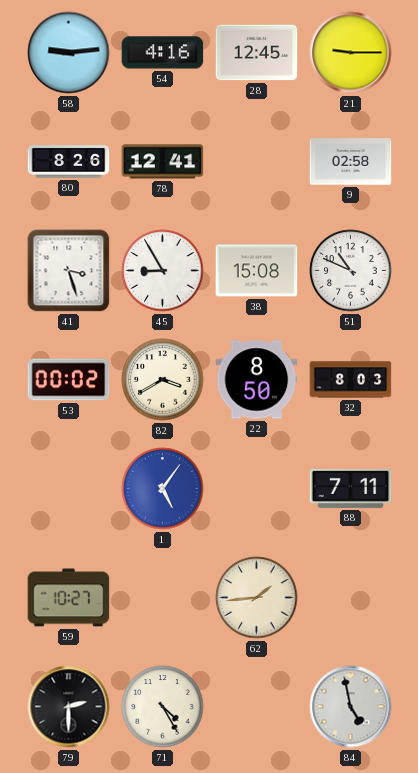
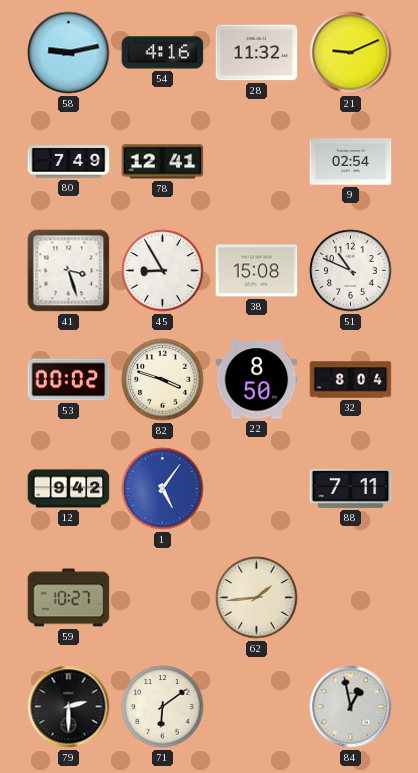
58: 9:14 -> 9:13 (69, 53)
28: 12:45 -> 11:32 (257, 53)
21: 9:15 -> 9:11 (351, 53)
80: 8:26 -> 7:49 (69, 162)
9: 02:58 -> 02:54 (351, 162)
82: 3:40 -> 3:48 (163, 380)
32: 8:03 -> 8:04 (351, 380)
12: none -> 9:42 (69, 489)
71: 4:25 -> 6:09 (163, 707)
84: 4:58 -> 12:58 (351, 707)
